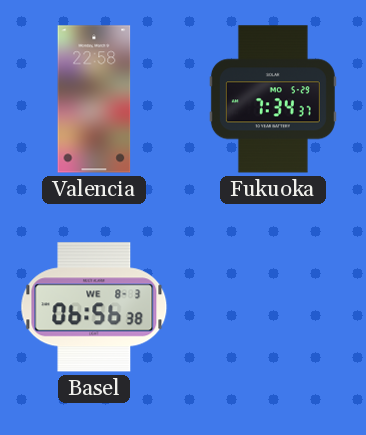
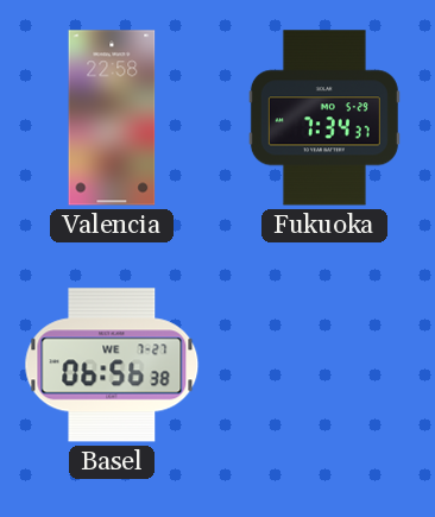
Basel date: WE 8-3 -> WE 7-27 (112, 365)
